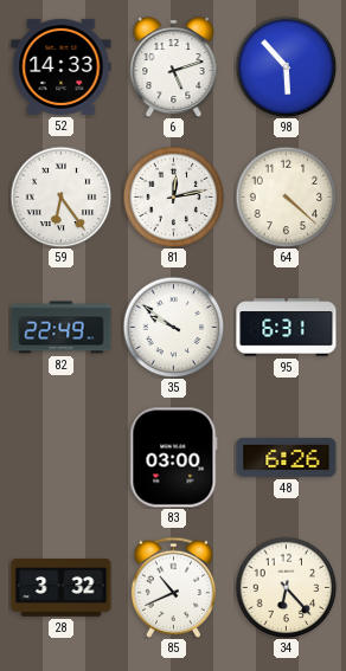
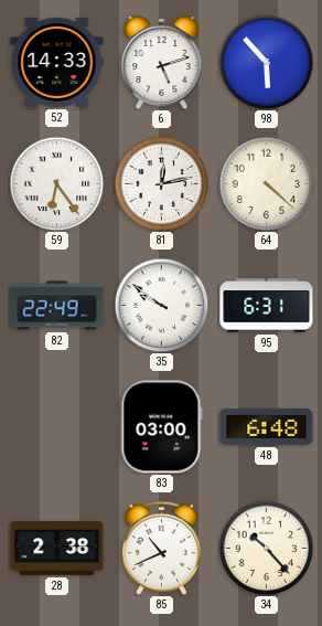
48: 6:26 -> 6:48 (267, 426)
28: 3:32 -> 2:38 (57, 549)
34: 6:23 -> 10:23 (266, 548)
